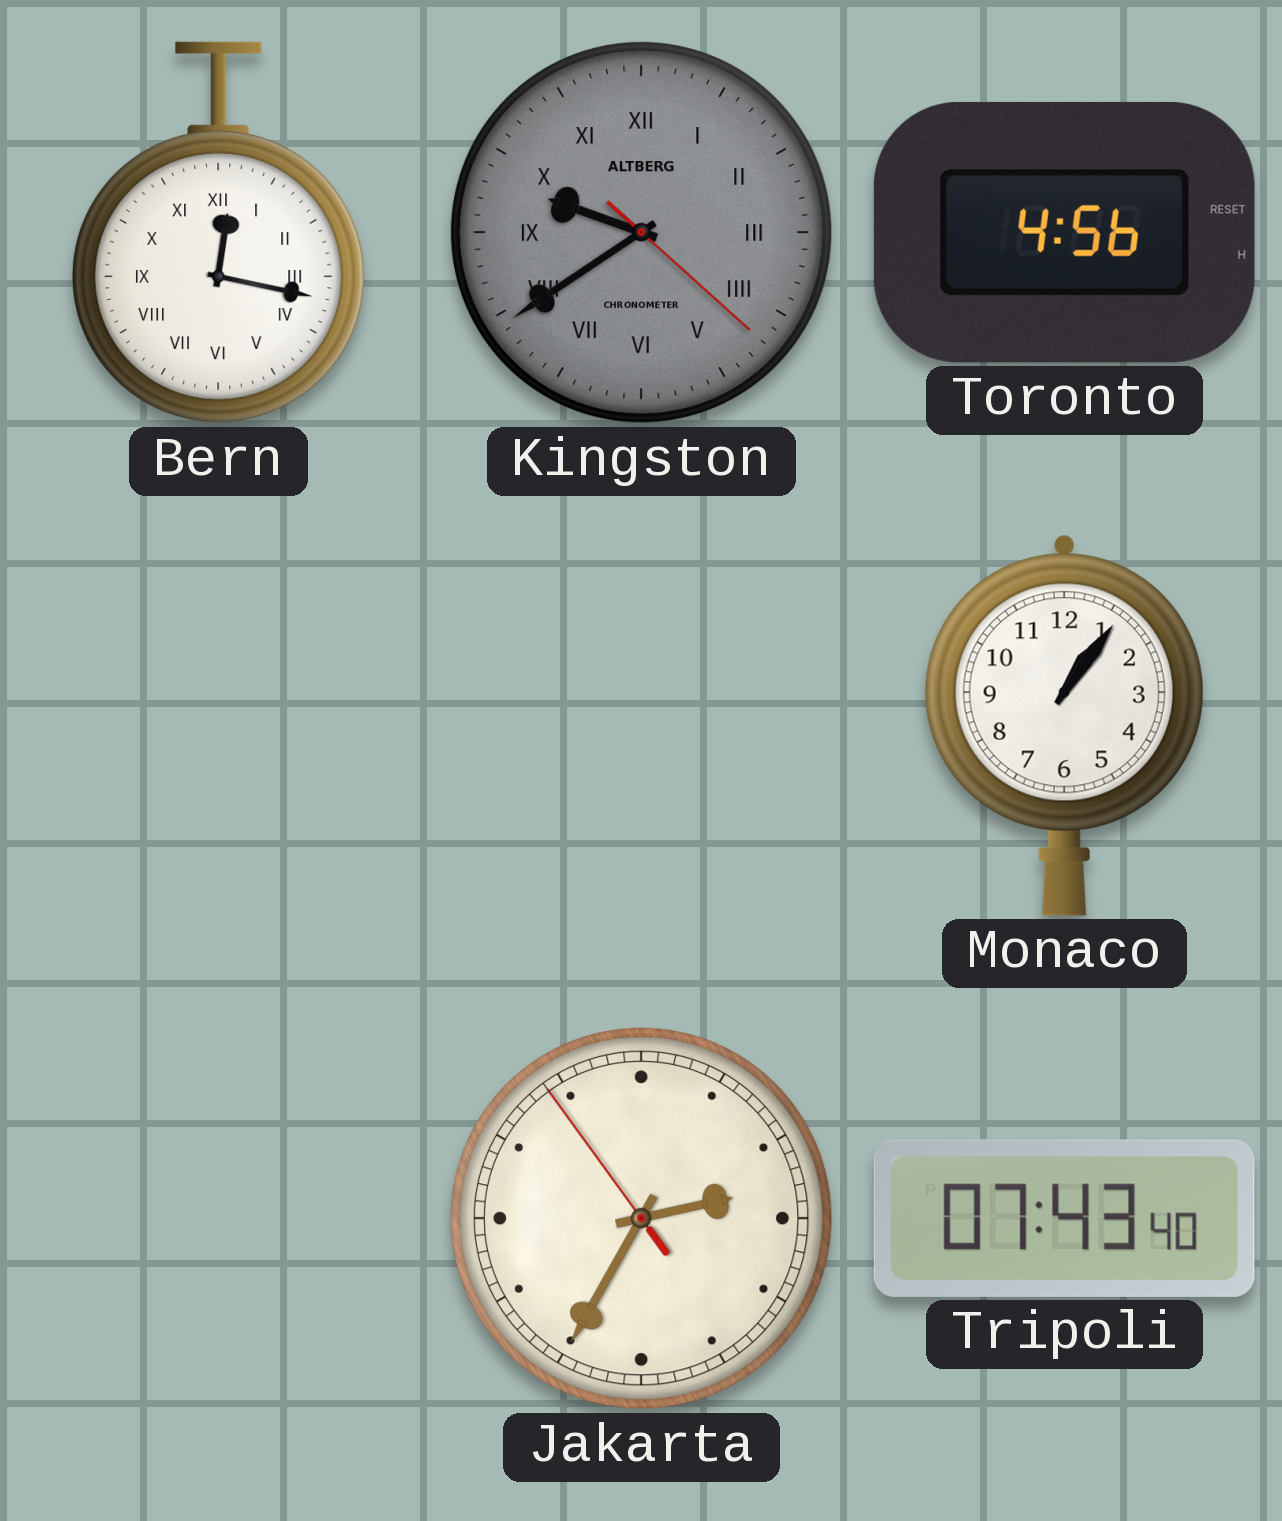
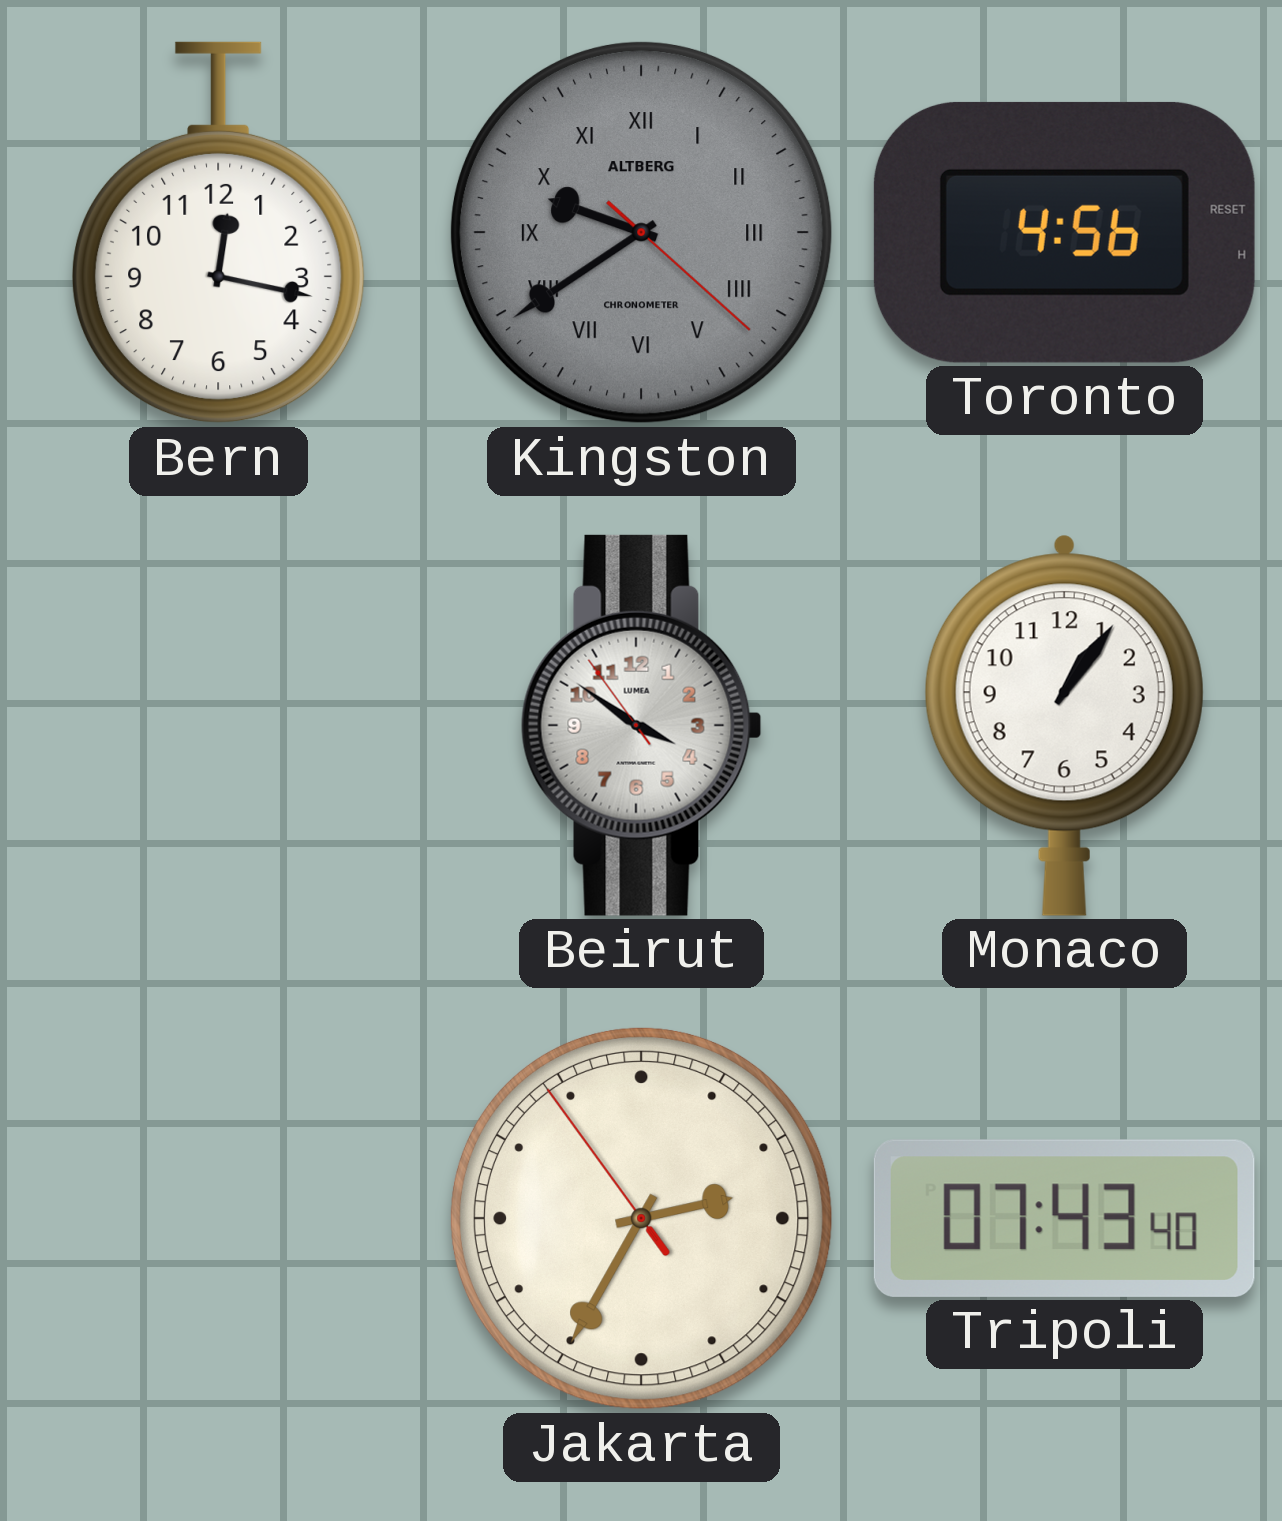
Bern numerals: Roman -> Arabic (218, 233)
Beirut: none -> 3:50 (641, 725)
